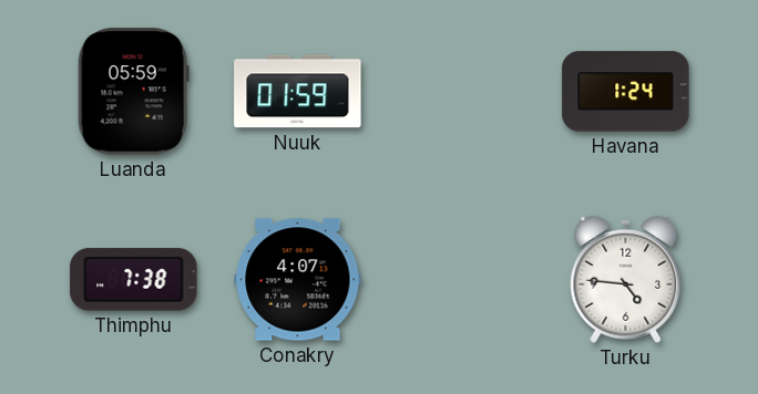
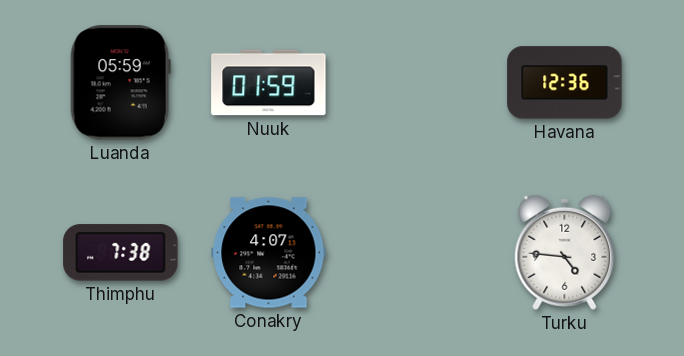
Havana: 1:24 -> 12:36 (565, 83)
